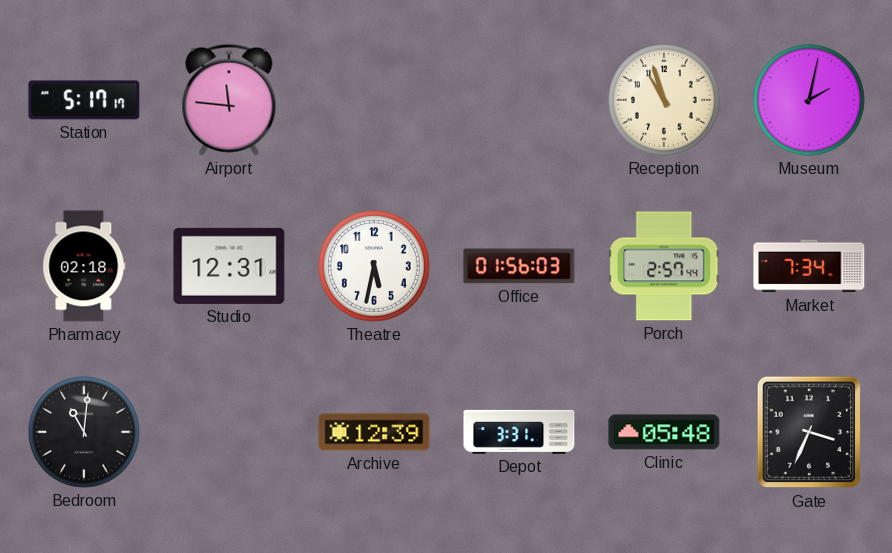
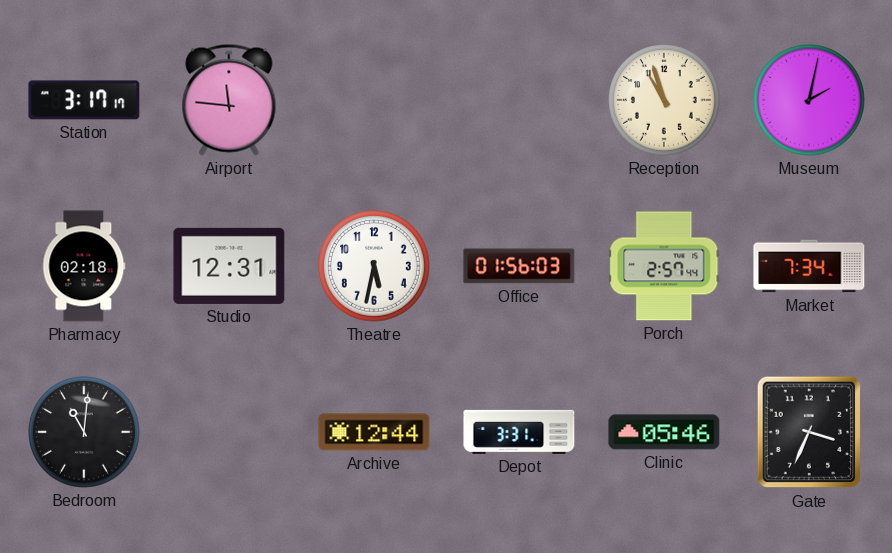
Station: 5:17 -> 3:17 (84, 100)
Archive: 12:39 -> 12:44 (374, 432)
Clinic: 05:48 -> 05:46 (664, 432)
